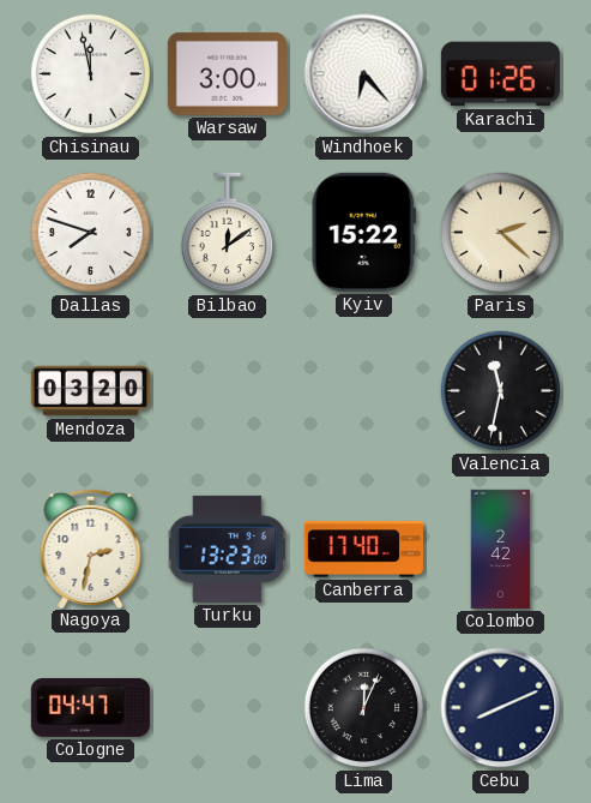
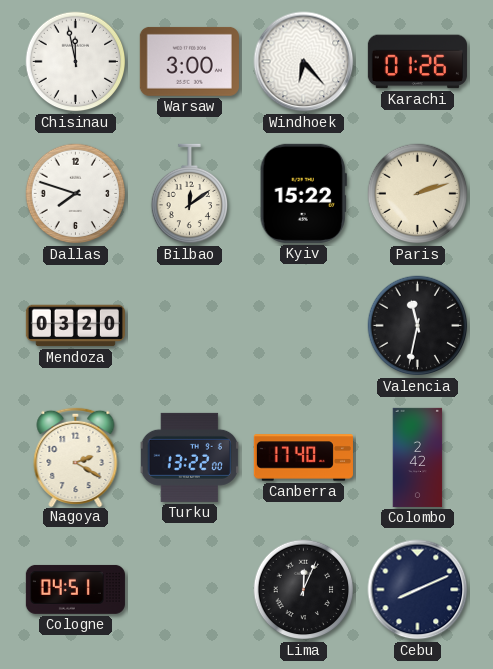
Paris: 2:22 -> 2:12 (418, 194)
Nagoya: 2:32 -> 2:20 (76, 456)
Turku: 13:23 -> 13:22 (189, 457)
Cologne: 04:47 -> 04:51 (75, 589)
